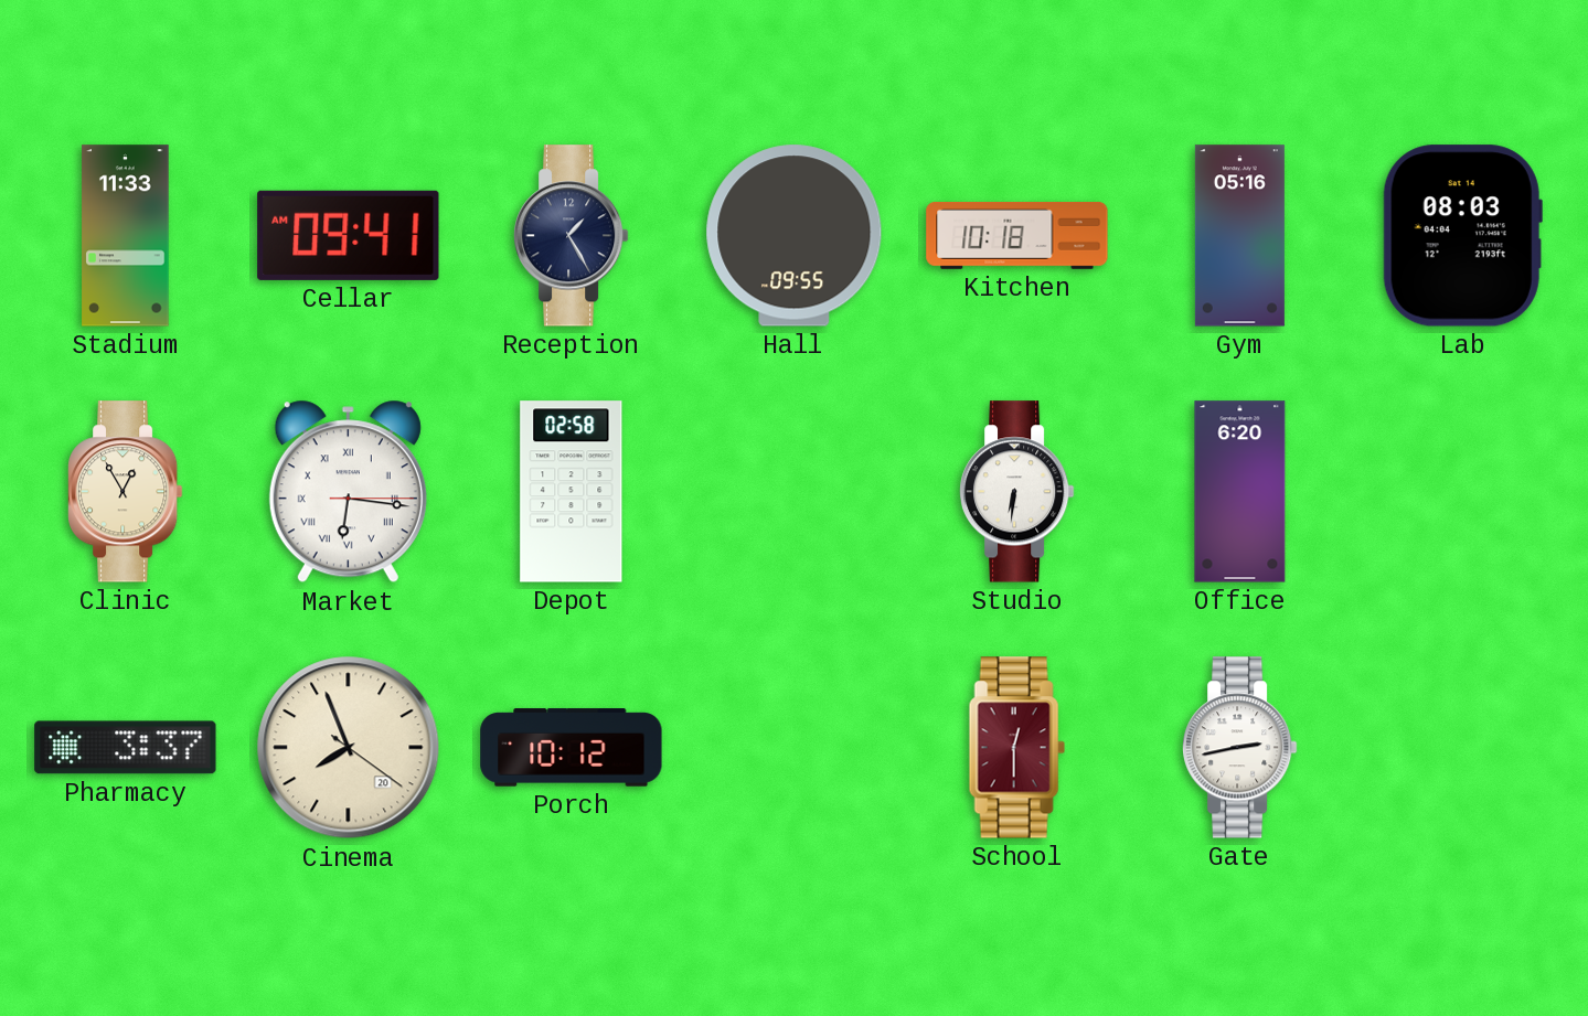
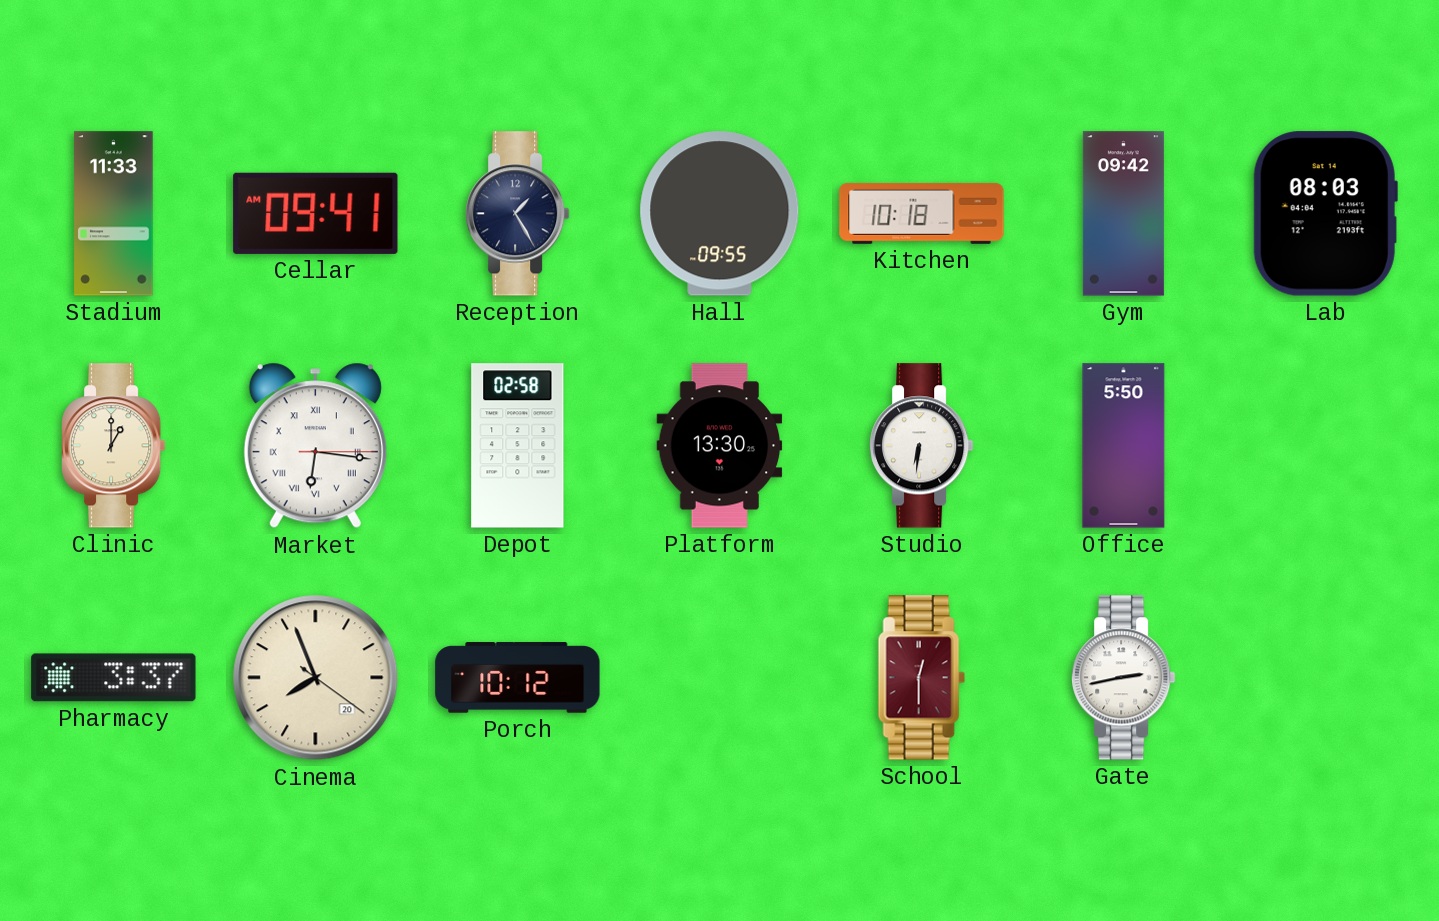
Gym: 05:16 -> 09:42 (1123, 214)
Clinic: 12:55 -> 1:00 (114, 446)
Platform: none -> 13:30 (720, 446)
Office: 6:20 -> 5:50 (1124, 446)
